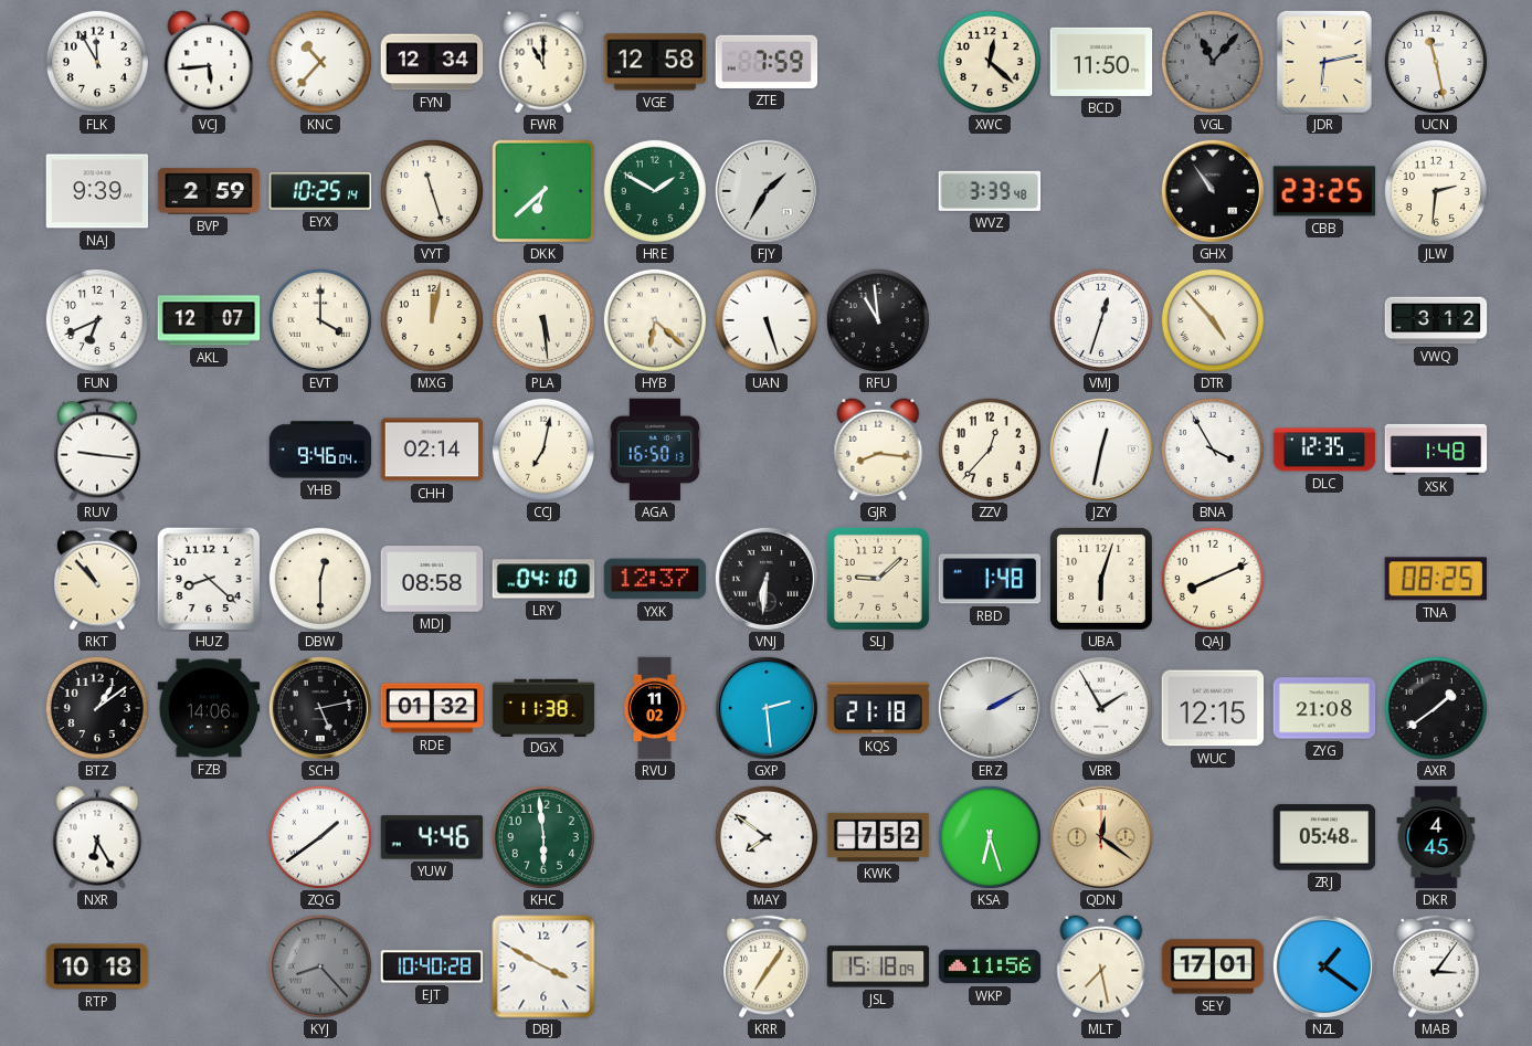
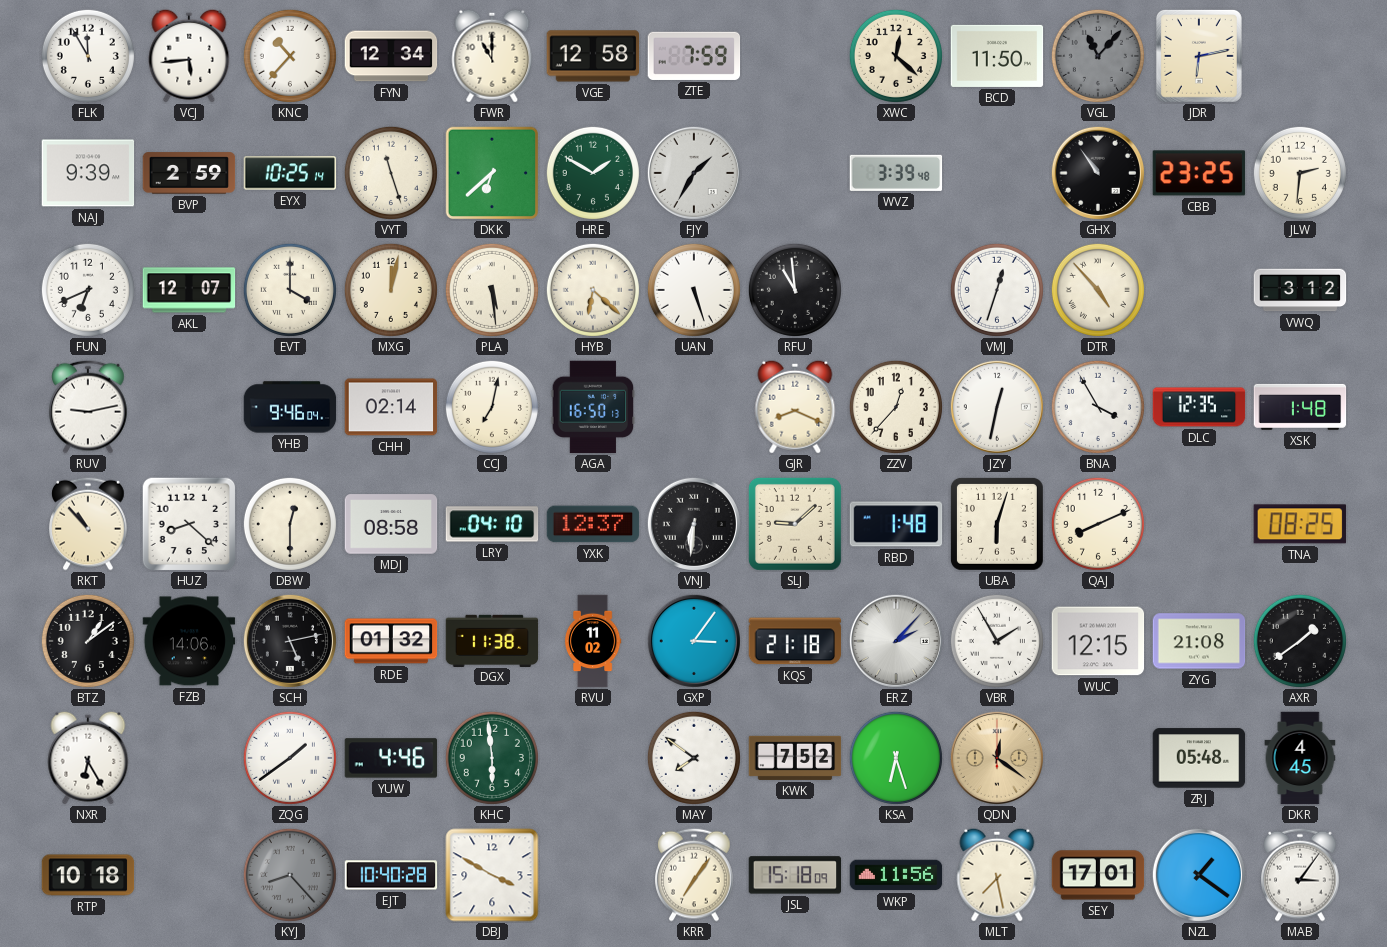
UCN: 11:28 -> none (1436, 62)
RUV: 9:16 -> 9:13 (88, 407)
GJR: 8:16 -> 8:19 (795, 407)
GXP: 2:29 -> 3:06 (694, 641)
ERZ: 2:10 -> 2:07 (896, 641)
